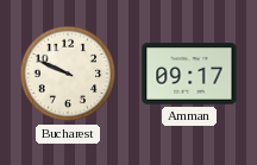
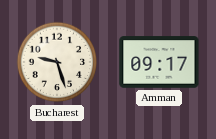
Bucharest: 9:49 -> 9:27 (57, 62)
